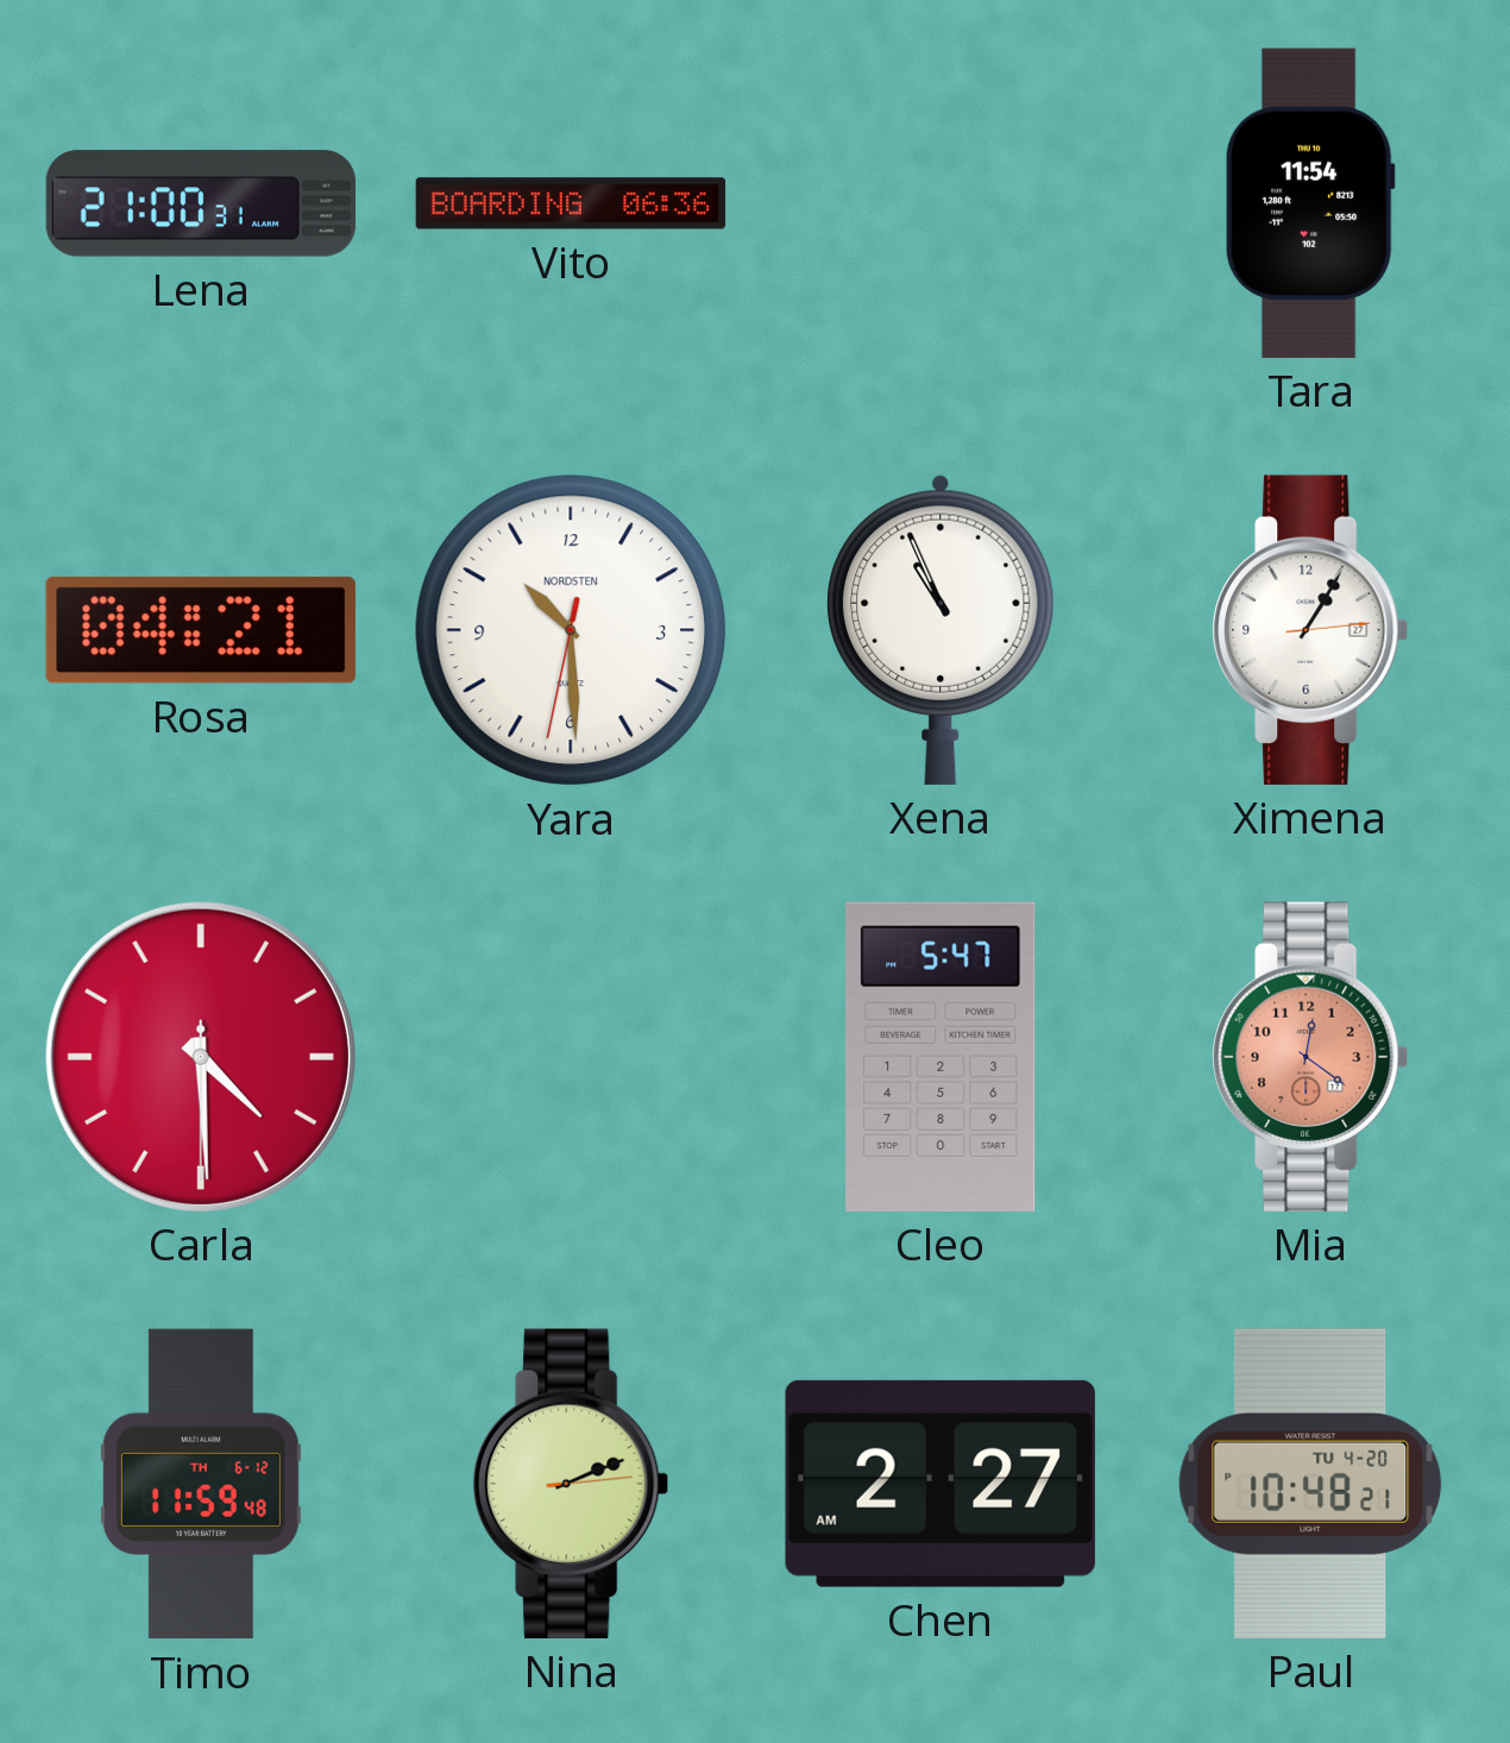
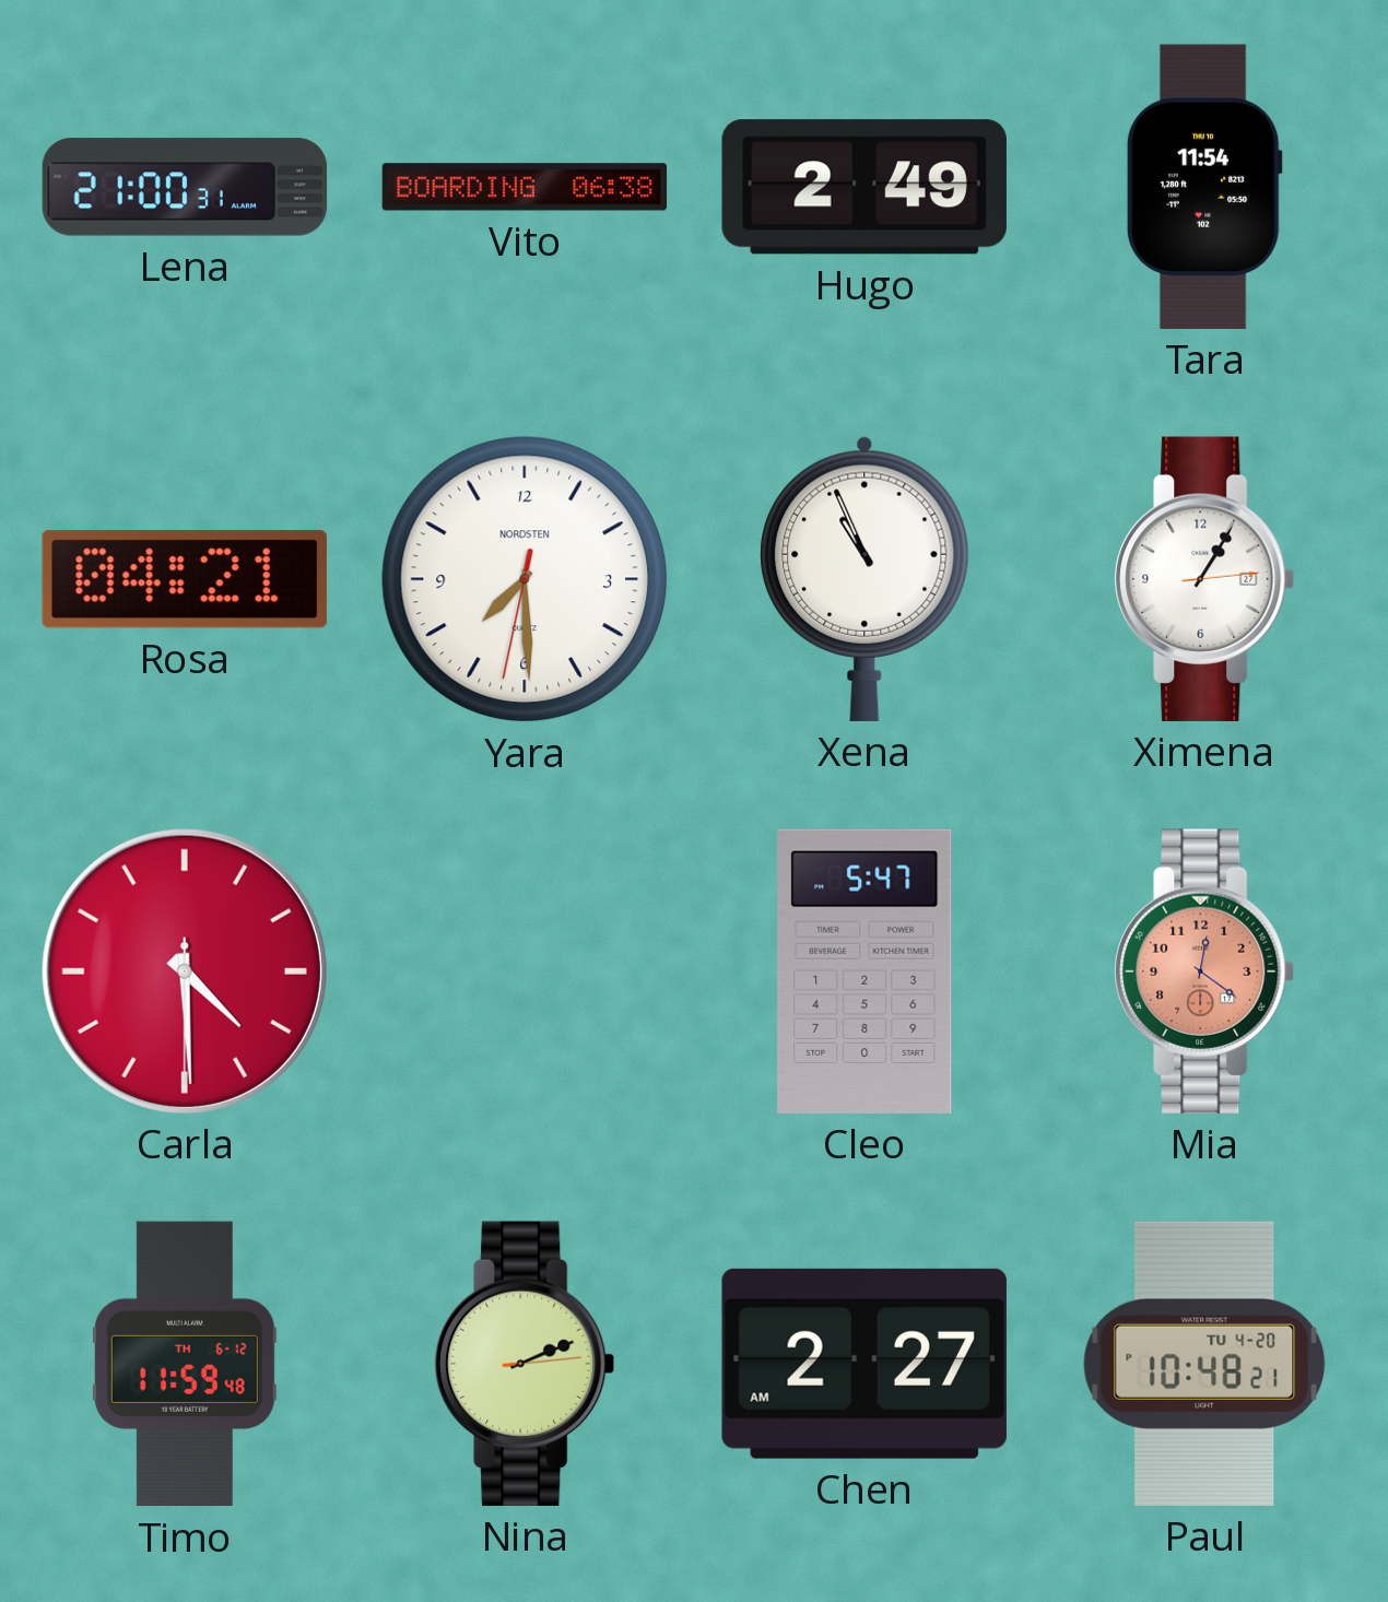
Vito: 06:36 -> 06:38 (525, 187)
Hugo: none -> 2:49 (864, 187)
Yara: 10:29 -> 7:29 (525, 579)
